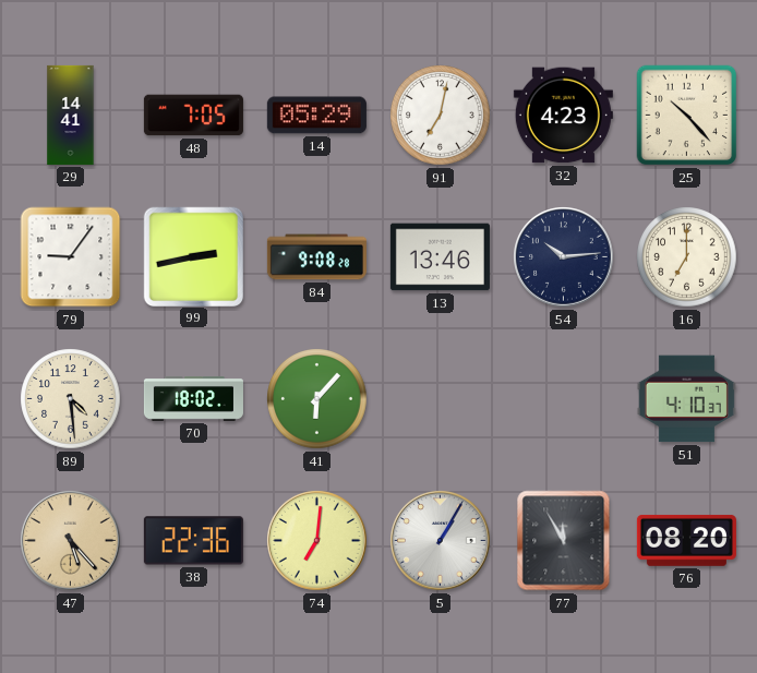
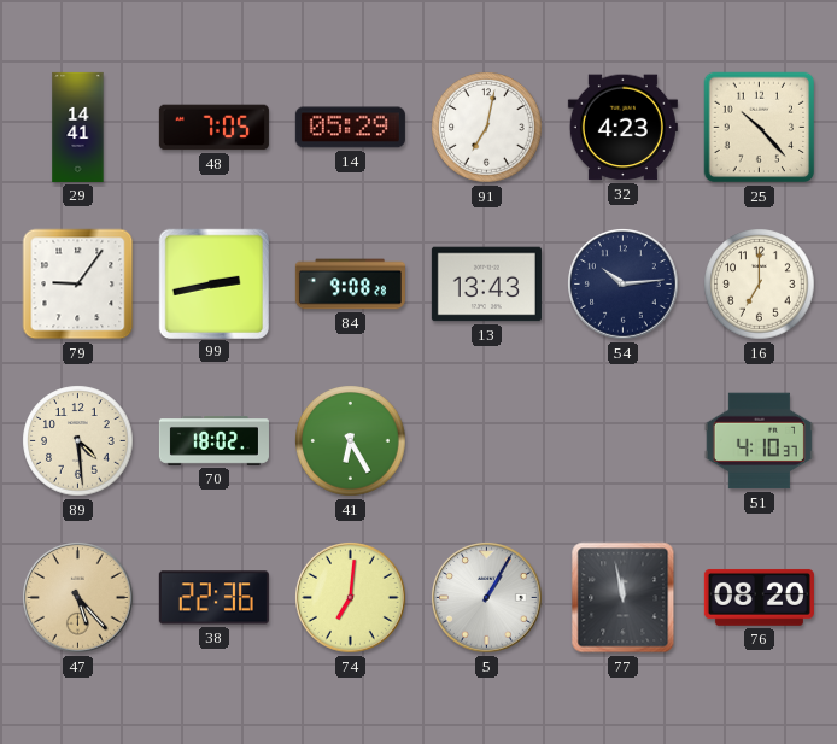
13: 13:46 -> 13:43 (486, 285)
41: 6:07 -> 6:25 (351, 441)
77: 11:55 -> 11:58 (624, 598)
